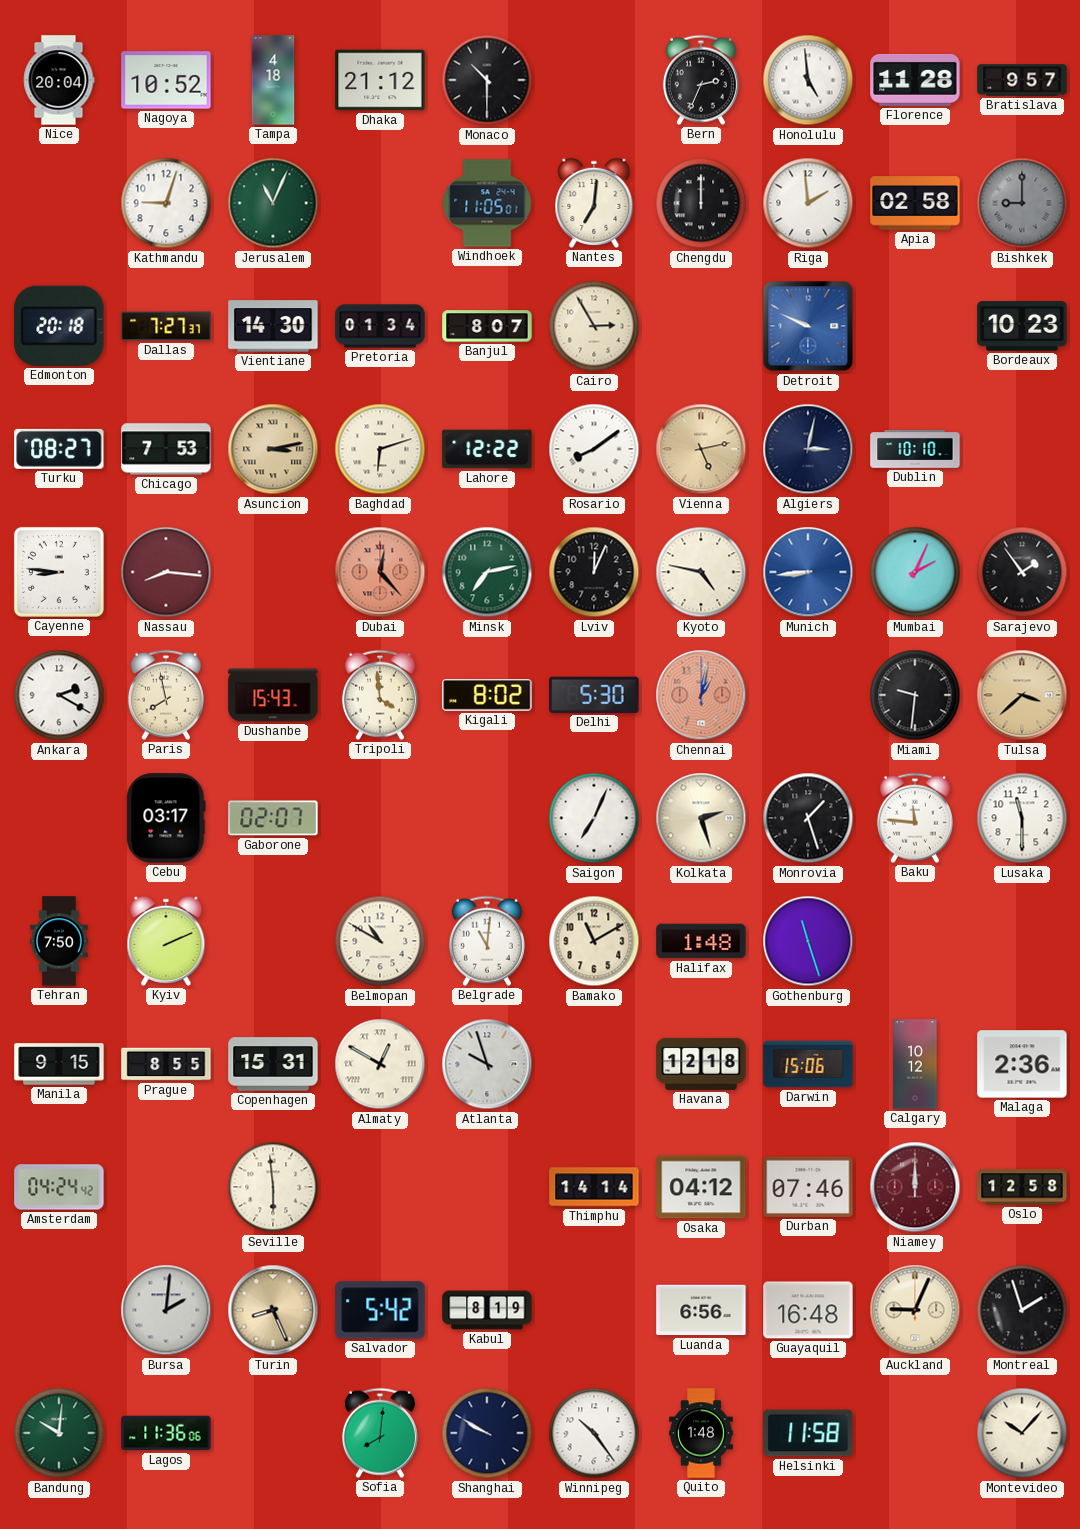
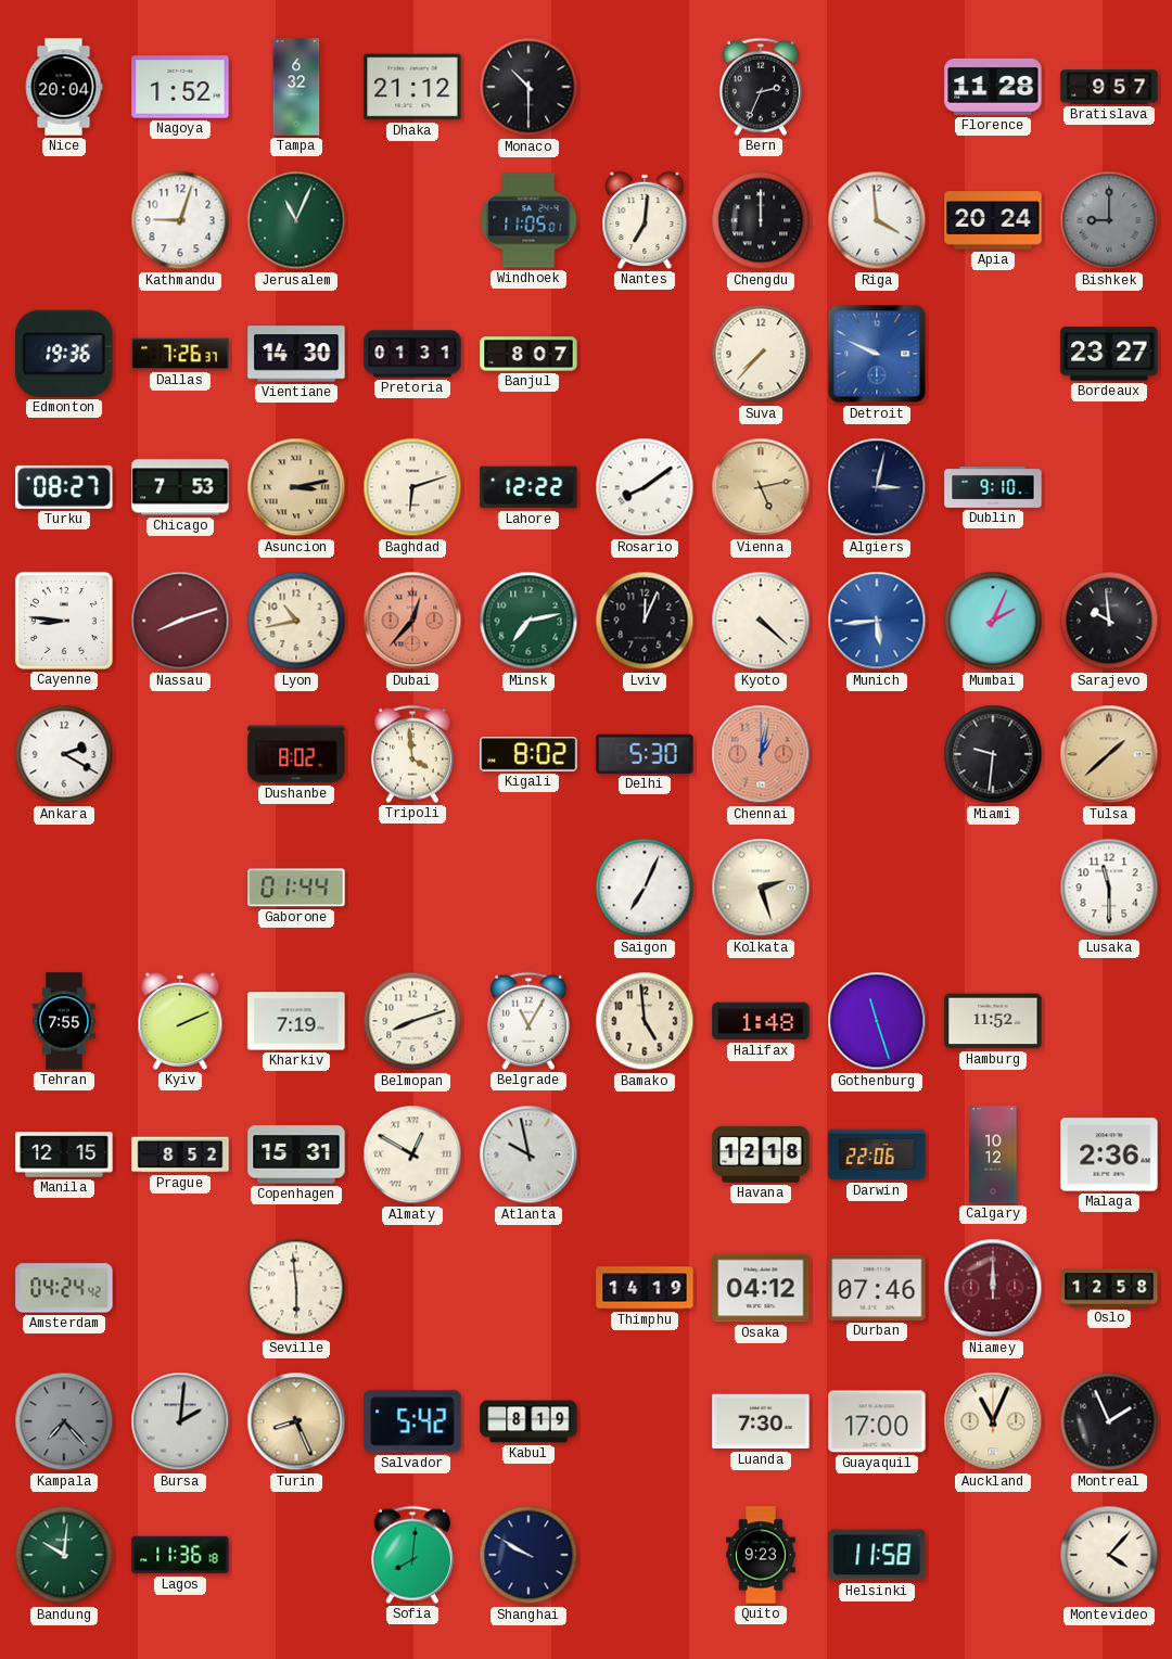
Nagoya: 10:52 -> 1:52 (180, 87)
Tampa: 4:18 -> 6:32 (296, 87)
Honolulu: 4:59 -> none (808, 80)
Riga: 1:59 -> 3:59 (877, 220)
Apia: 02:58 -> 20:24 (993, 220)
Edmonton: 20:18 -> 19:36 (64, 354)
Dallas: 7:27 -> 7:26 (180, 354)
Pretoria: 01:34 -> 01:31 (412, 354)
Cairo: 2:55 -> none (594, 326)
Suva: none -> 7:37 (761, 354)
Bordeaux: 10:23 -> 23:27 (1109, 354)
Dublin: 10:10 -> 9:10 (993, 488)
Nassau: 8:16 -> 8:12 (180, 621)
Lyon: none -> 10:43 (296, 621)
Dubai: 12:23 -> 12:37 (412, 621)
Kyoto: 4:47 -> 4:22 (761, 621)
Munich: 8:44 -> 5:44 (877, 621)
Sarajevo: 1:54 -> 9:59 (1109, 621)
Paris: 7:58 -> none (166, 695)
Dushanbe: 15:43 -> 8:02 (296, 754)
Tulsa: 3:38 -> 1:38 (1109, 754)
Cebu: 03:17 -> none (166, 818)
Gaborone: 02:07 -> 01:44 (296, 888)
Monrovia: 1:27 -> none (808, 818)
Baku: 11:46 -> none (915, 818)
Tehran: 7:50 -> 7:55 (64, 1021)
Kharkiv: none -> 7:19 (296, 1021)
Belmopan: 10:50 -> 8:12 (412, 1021)
Belgrade: 11:01 -> 11:05 (528, 1021)
Bamako: 11:10 -> 4:59 (645, 1021)
Hamburg: none -> 11:52 (993, 1021)
Manila: 9:15 -> 12:15 (64, 1154)
Prague: 8:55 -> 8:52 (180, 1154)
Atlanta: 9:57 -> 9:58 (528, 1154)
Darwin: 15:06 -> 22:06 (877, 1154)
Thimphu: 14:14 -> 14:19 (645, 1288)
Kampala: none -> 7:23 (64, 1421)
Luanda: 6:56 -> 7:30 (761, 1421)
Guayaquil: 16:48 -> 17:00 (877, 1421)
Auckland: 9:04 -> 11:04 (993, 1421)
Montreal: 1:57 -> 1:56 (1109, 1421)
Lagos: 11:36:06 -> 11:36:18 (180, 1555)
Winnipeg: 10:24 -> none (594, 1433)
Quito: 1:48 -> 9:23 (761, 1555)
Montevideo: 10:07 -> 4:07 (1109, 1555)
